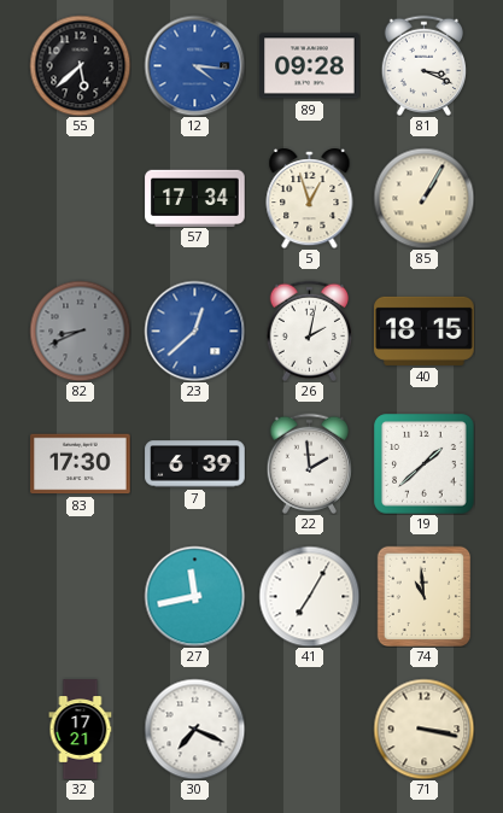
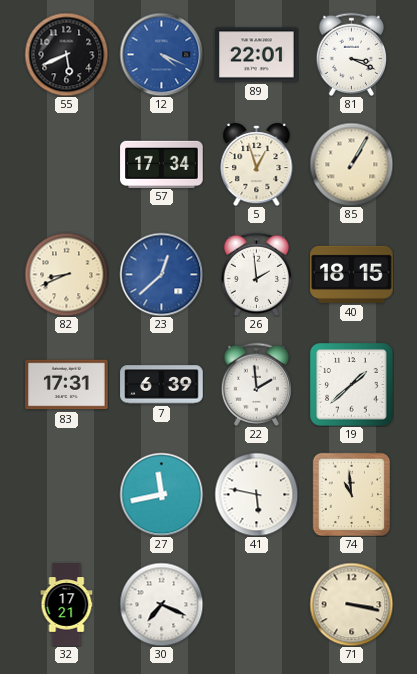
55: 5:38 -> 5:41 (66, 54)
12: 4:16 -> 4:19 (161, 54)
89: 09:28 -> 22:01 (257, 55)
82 dial: grey -> cream (66, 274)
26: 2:02 -> 1:59 (257, 274)
83: 17:30 -> 17:31 (67, 385)
41: 7:05 -> 5:47 (256, 494)
